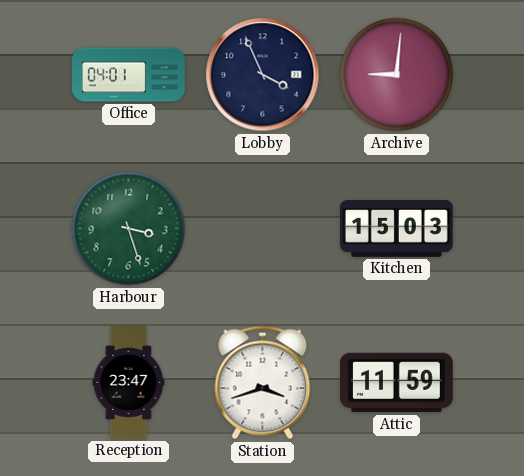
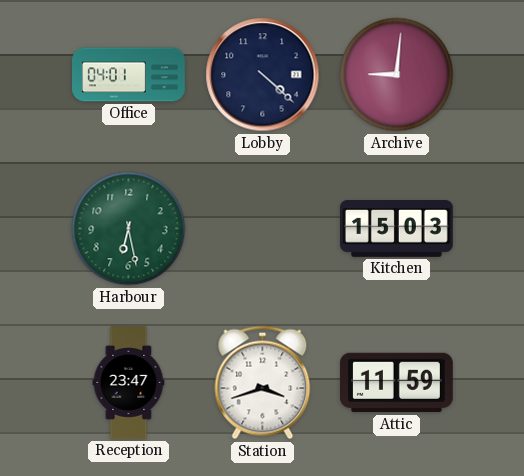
Lobby: 3:56 -> 4:22 (263, 75)
Harbour: 3:27 -> 6:28 (129, 229)
